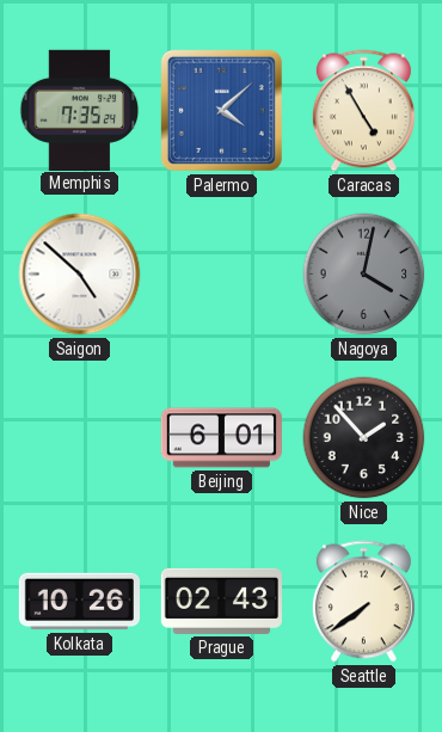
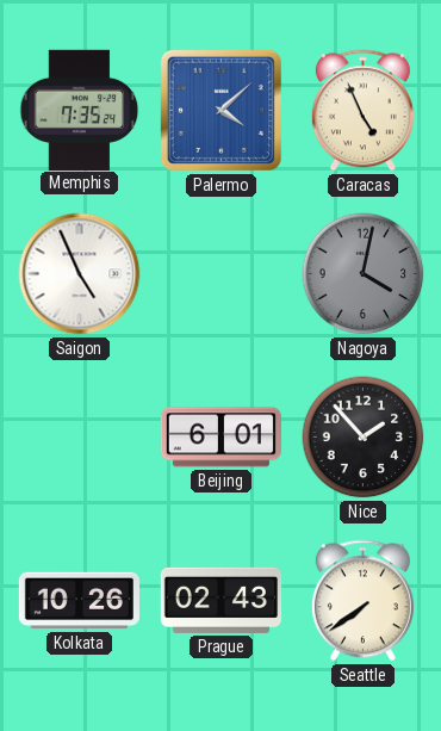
Caracas: 4:55 -> 4:56 (362, 111)
Saigon: 4:52 -> 4:56 (80, 274)
